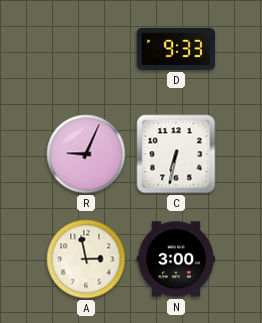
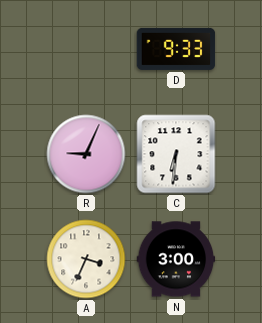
C: 6:32 -> 6:31 (176, 154)
A: 2:58 -> 3:34 (86, 259)
